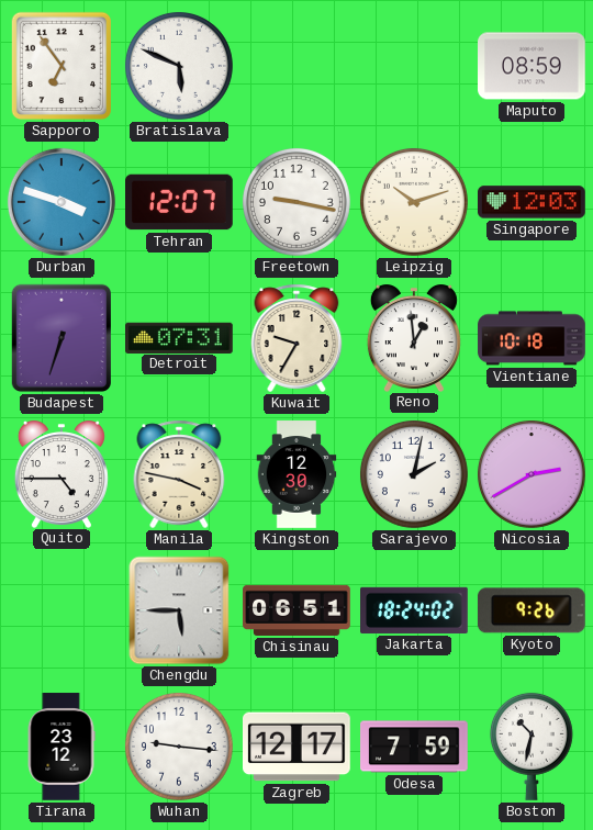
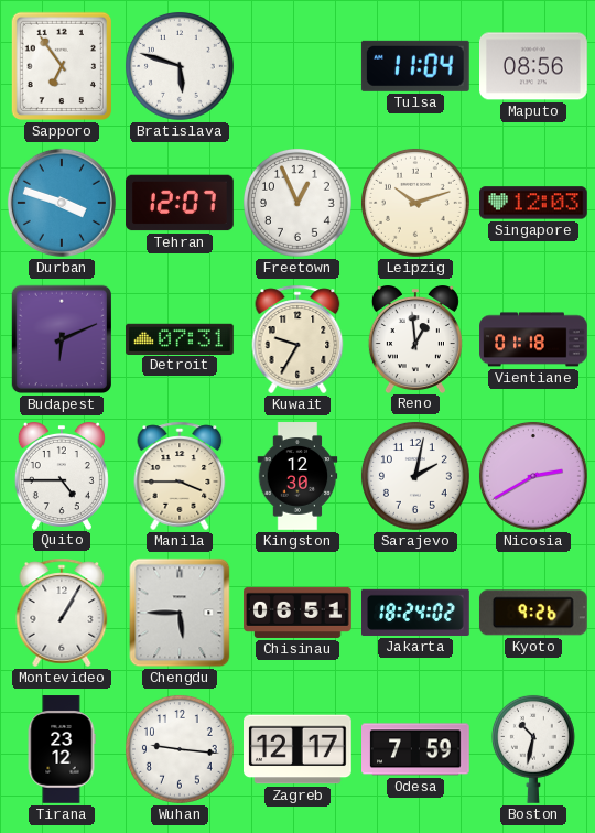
Bratislava: 5:49 -> 5:48 (180, 66)
Tulsa: none -> 11:04 (415, 66)
Maputo: 08:59 -> 08:56 (534, 66)
Freetown: 9:17 -> 12:56 (297, 203)
Budapest: 6:33 -> 6:11 (61, 339)
Vientiane: 10:18 -> 01:18 (533, 339)
Manila: 3:47 -> 3:45 (180, 476)
Montevideo: none -> 1:05 (62, 613)
